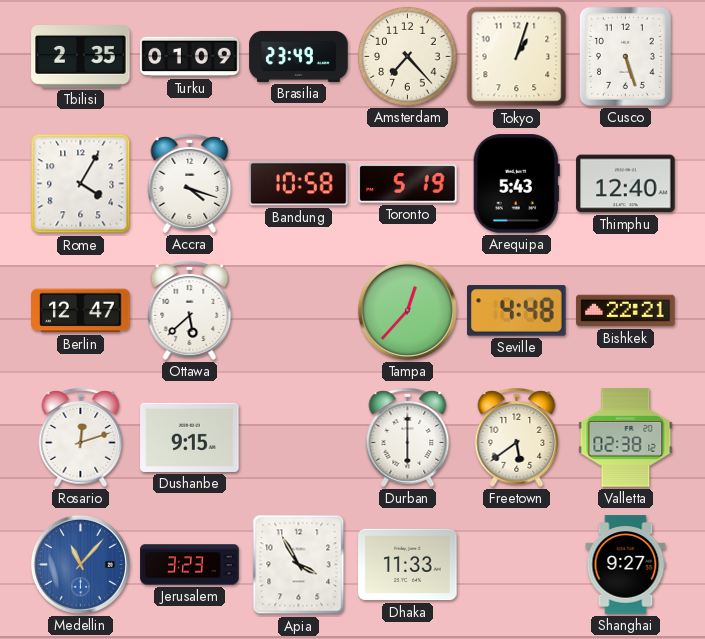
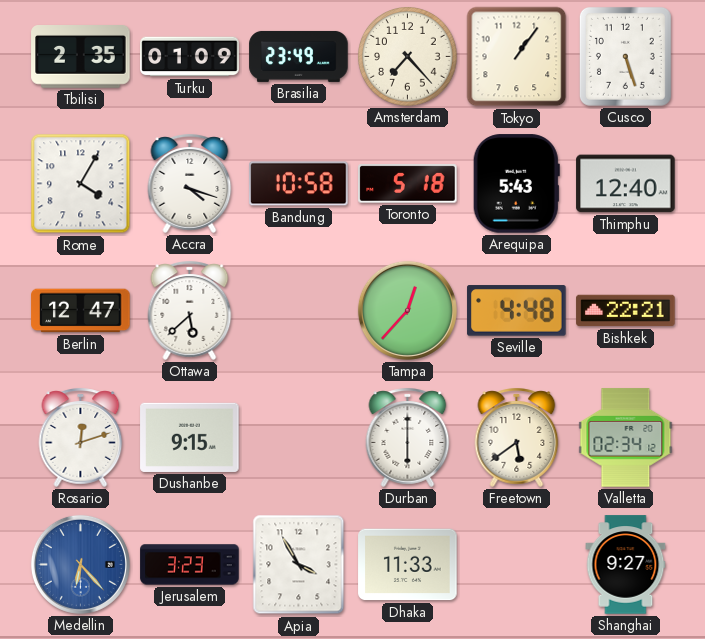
Tokyo: 1:03 -> 1:06 (517, 57)
Toronto: 5:19 -> 5:18 (408, 184)
Valletta: 02:38 -> 02:34 (626, 438)
Medellin: 11:07 -> 6:23 (80, 564)
